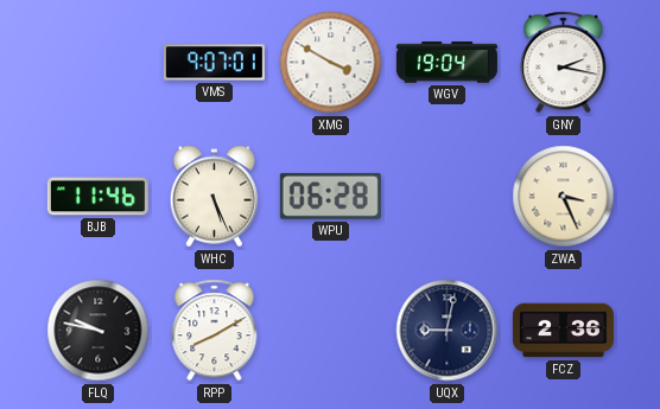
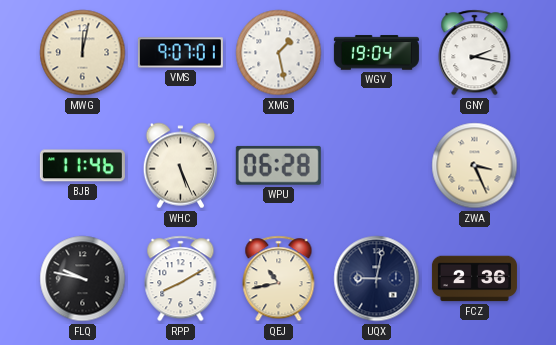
MWG: none -> 12:02 (83, 53)
XMG: 3:50 -> 1:28 (279, 53)
QEJ: none -> 10:43 (279, 279)
